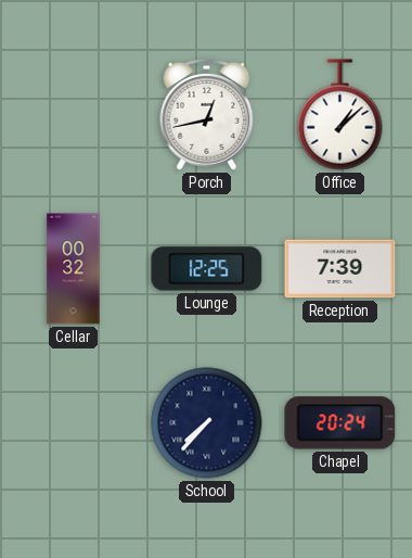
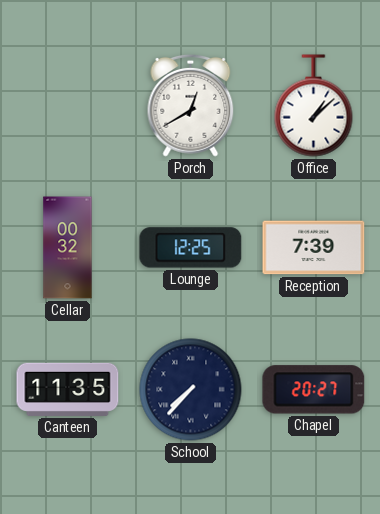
Porch: 12:43 -> 12:40 (191, 105)
Canteen: none -> 11:35 (68, 389)
Chapel: 20:24 -> 20:27 (314, 390)
